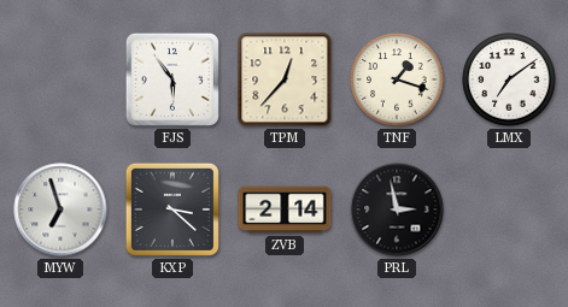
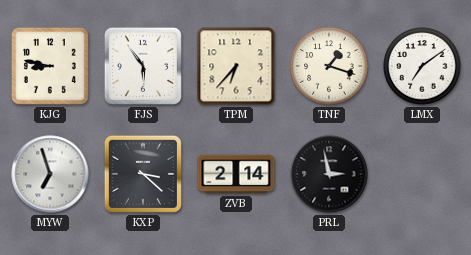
KJG: none -> 8:47 (50, 66)
TPM: 12:37 -> 6:37 (236, 66)
